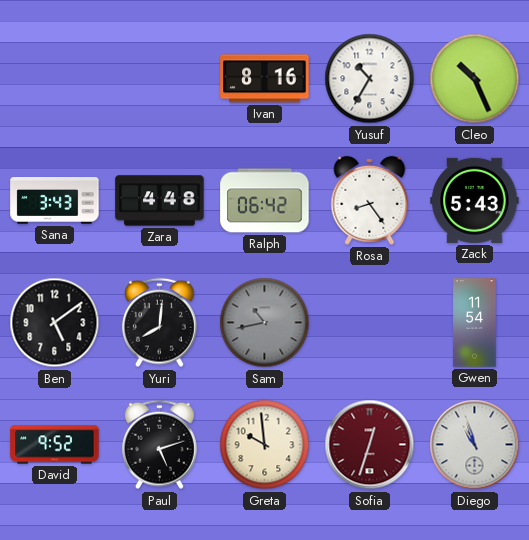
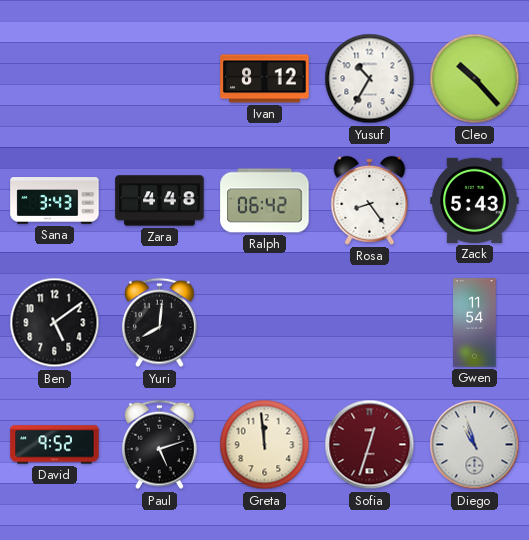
Ivan: 8:16 -> 8:12 (265, 79)
Cleo: 10:26 -> 10:23 (475, 79)
Sam: 10:43 -> none (265, 323)
Greta: 9:59 -> 11:59 (265, 445)
